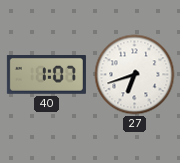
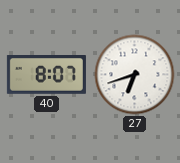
40: 1:07 -> 8:07 (46, 75)
